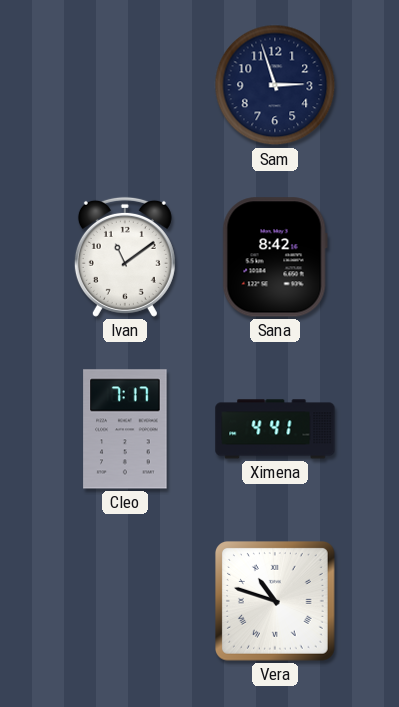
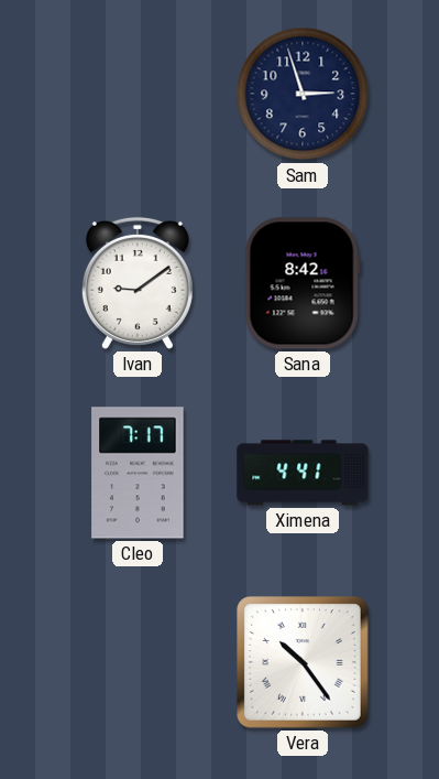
Ivan: 11:09 -> 9:09 (138, 283)
Vera: 10:48 -> 10:24 (304, 663)
